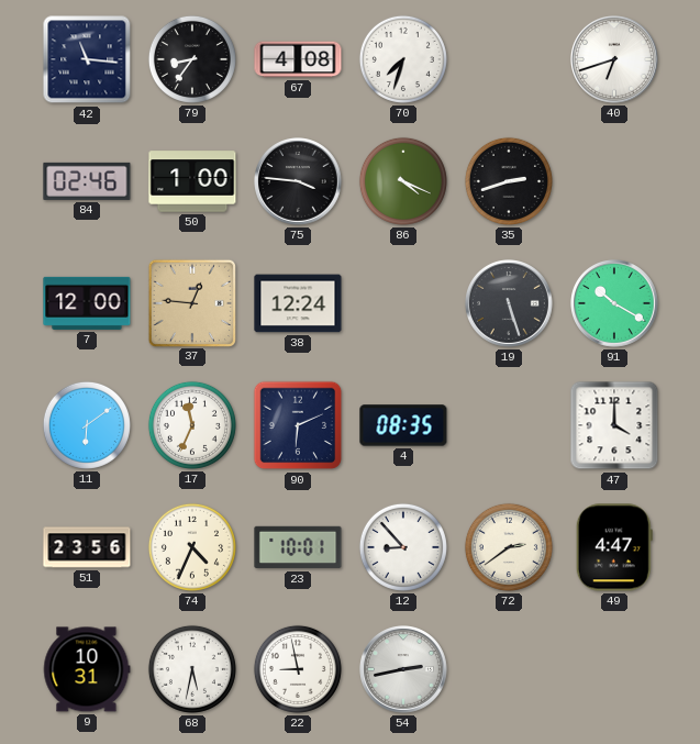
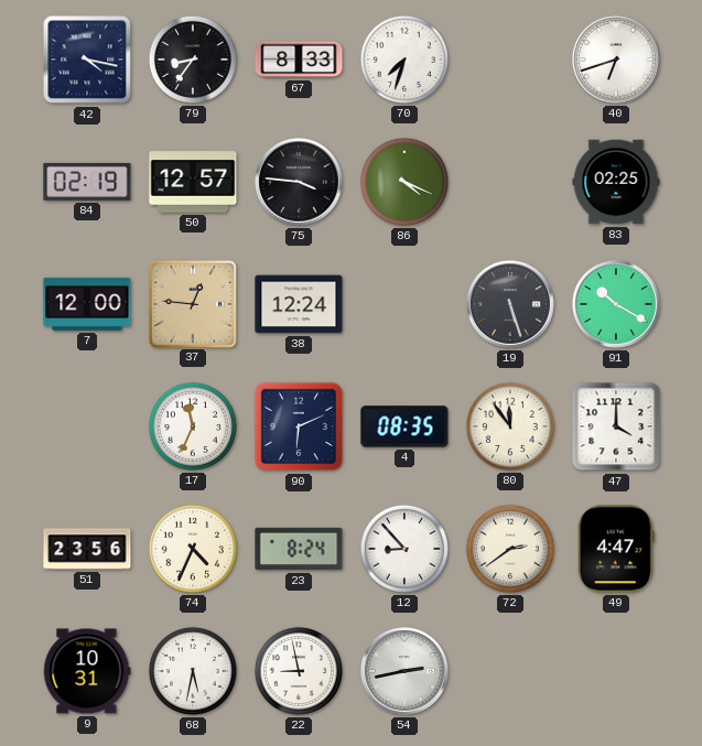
42: 11:16 -> 4:17 (87, 60)
67: 4:08 -> 8:33 (299, 60)
84: 02:46 -> 02:19 (87, 182)
50: 1:00 -> 12:57 (193, 182)
35: 2:42 -> none (509, 181)
83: none -> 02:25 (616, 182)
11: 6:09 -> none (87, 425)
80: none -> 11:54 (510, 426)
23: 10:01 -> 8:24 (299, 549)
